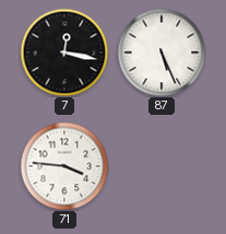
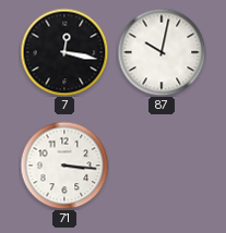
87: 5:26 -> 10:02 (162, 52)
71: 3:46 -> 3:16 (64, 165)
